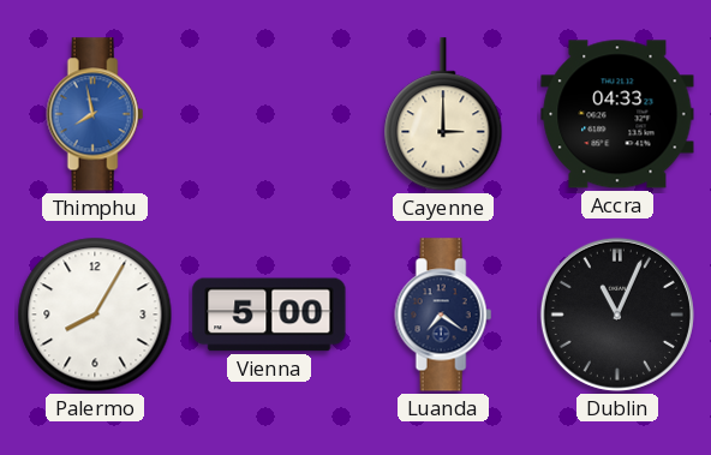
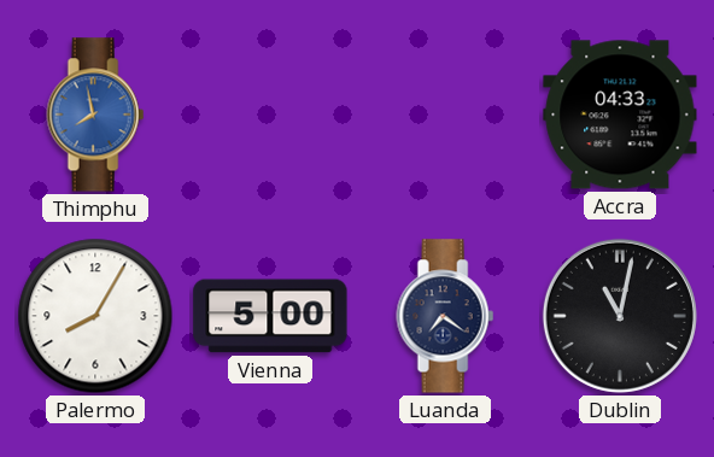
Cayenne: 3:00 -> none (443, 115)
Dublin: 11:04 -> 11:02 (620, 316)
